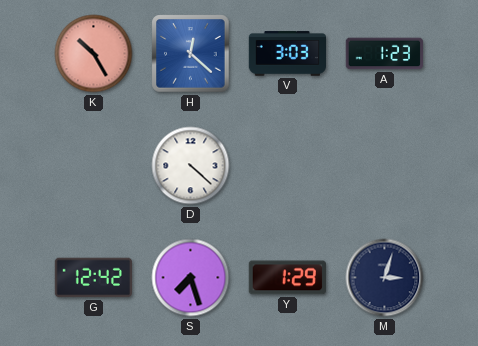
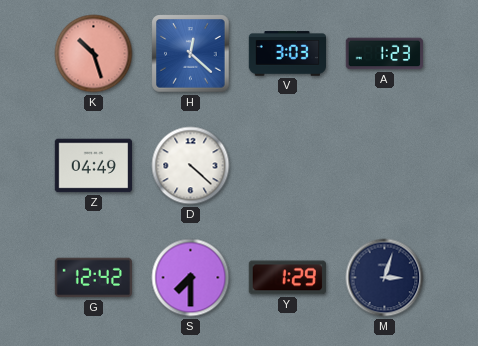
K: 10:25 -> 10:27 (94, 54)
Z: none -> 04:49 (93, 166)
S: 7:27 -> 7:30 (191, 278)
